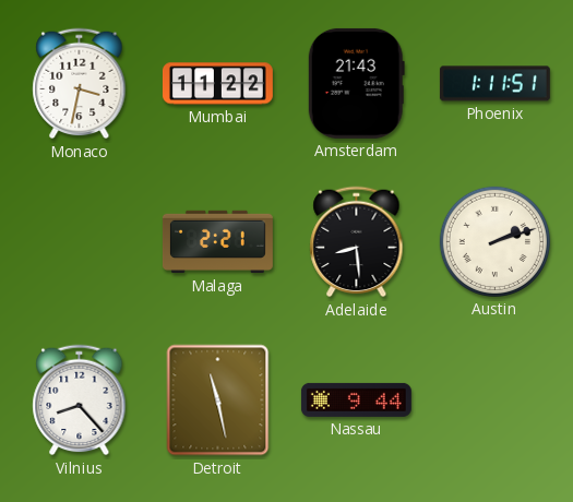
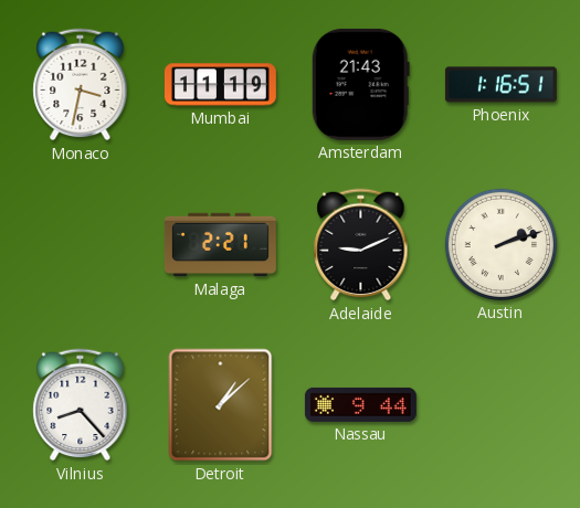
Mumbai: 11:22 -> 11:19 (220, 85)
Phoenix: 1:11 -> 1:16 (500, 85)
Adelaide: 8:29 -> 9:11 (361, 245)
Detroit: 11:28 -> 1:08 (221, 405)
